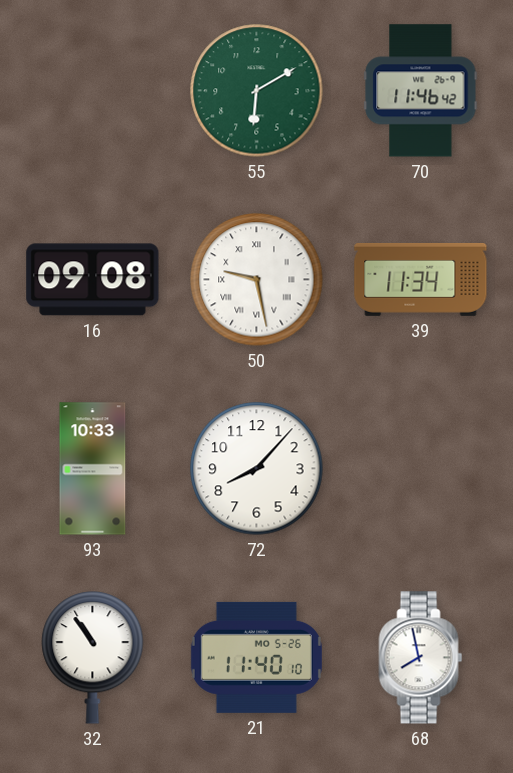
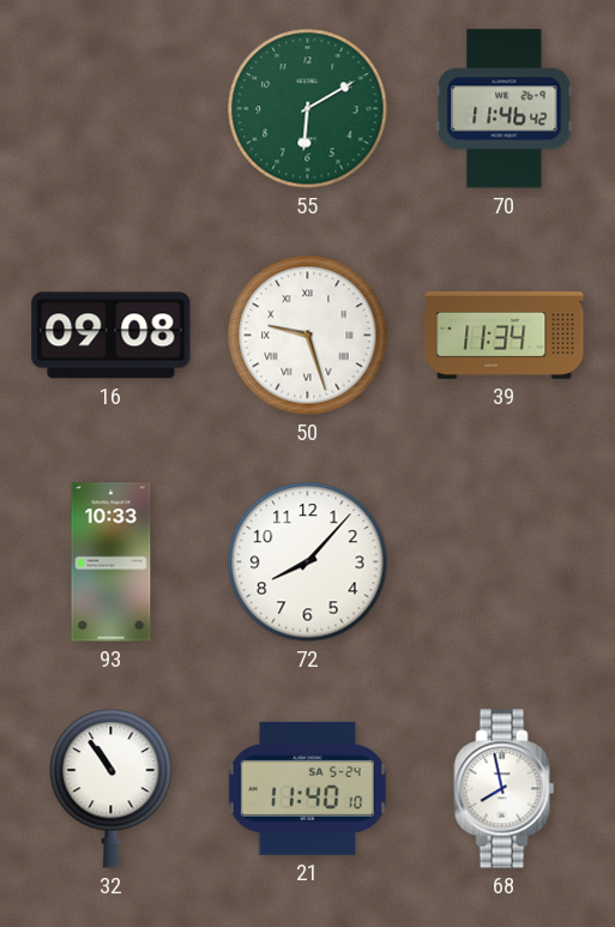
50: 9:28 -> 9:27 (308, 336)
21 date: MO 5-26 -> SA 5-24 (307, 788)
